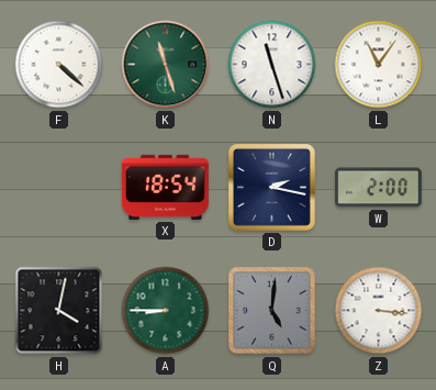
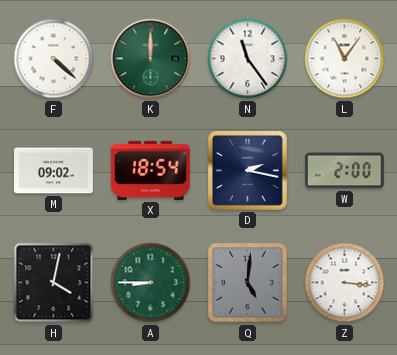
K: 11:27 -> 12:00 (151, 59)
N: 11:27 -> 11:24 (248, 59)
M: none -> 09:02 (54, 171)
